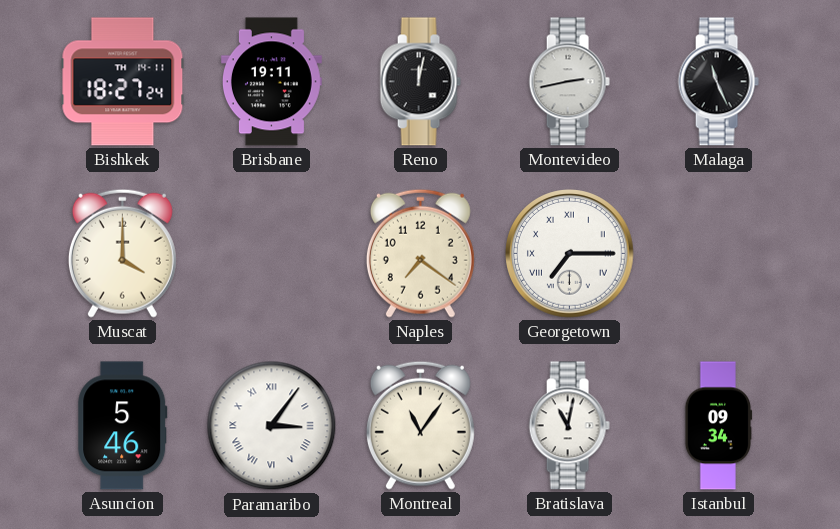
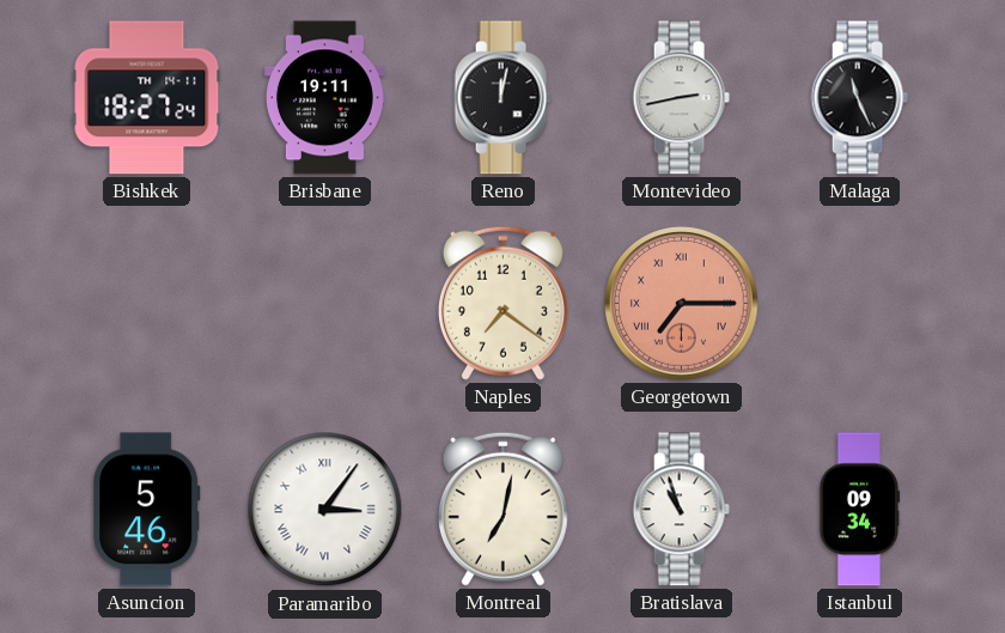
Muscat: 4:00 -> none (122, 253)
Georgetown dial: white -> salmon (682, 304)
Montreal: 11:06 -> 7:02 (502, 509)
Bratislava: 11:02 -> 10:57 (681, 510)
